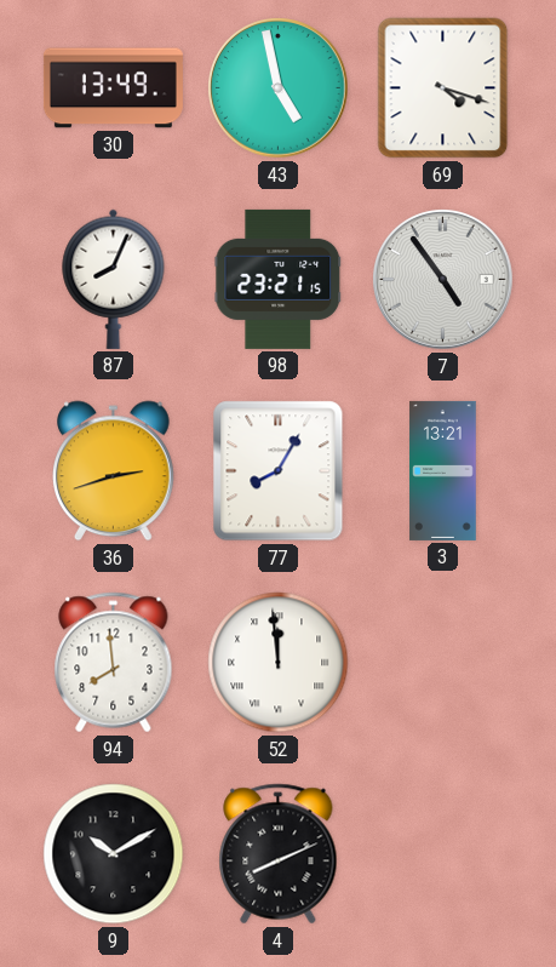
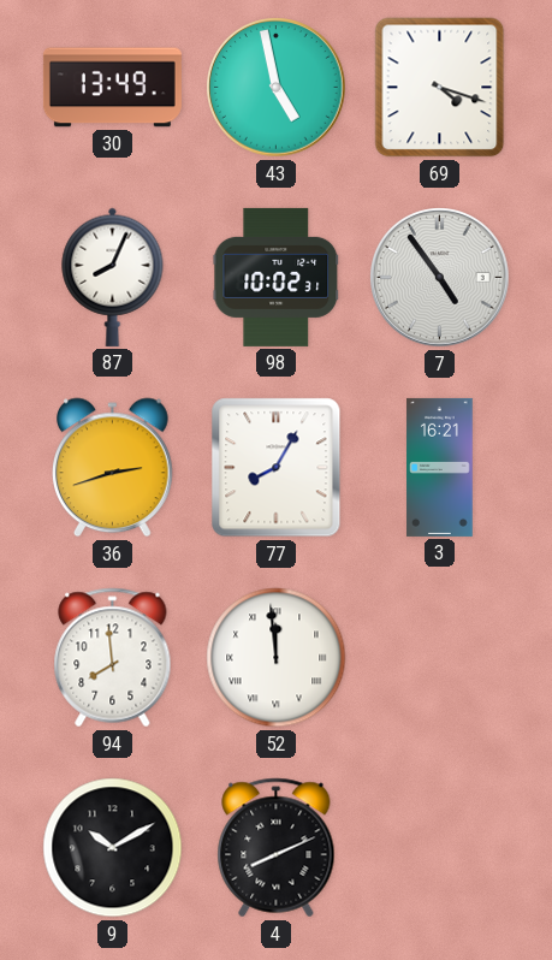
98: 23:21 -> 10:02 (277, 277)
3: 13:21 -> 16:21 (440, 467)
